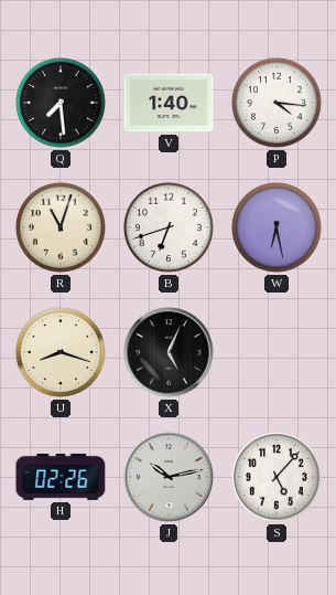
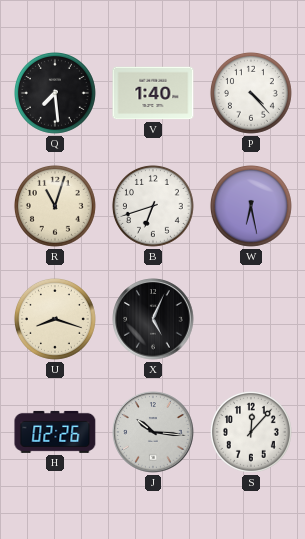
P: 4:16 -> 4:23 (251, 93)
J: 10:13 -> 10:16 (153, 432)
S: 5:07 -> 12:07 (251, 432)
